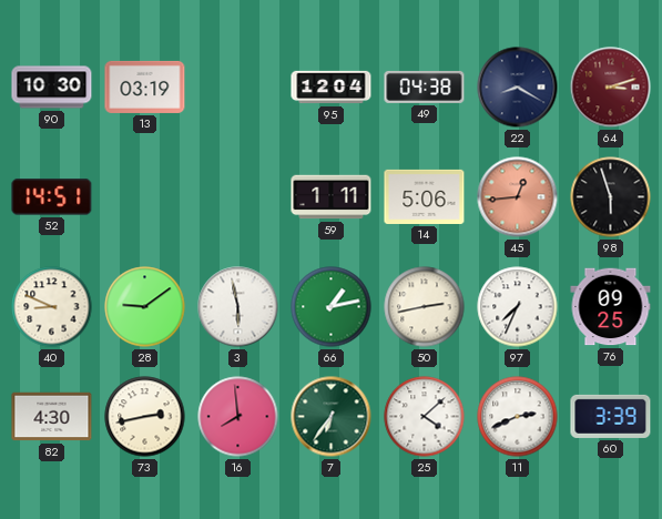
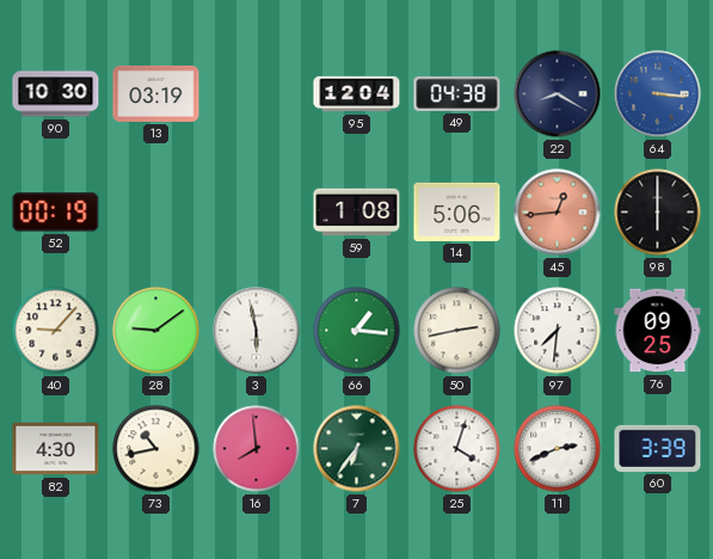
64: 3:12 -> 3:16 (658, 94)
64 dial: burgundy -> blue (658, 94)
52: 14:51 -> 00:19 (56, 213)
59: 1:11 -> 1:08 (357, 213)
98: 5:57 -> 6:00 (658, 213)
40: 8:49 -> 9:07 (56, 331)
66: 1:13 -> 1:16 (357, 331)
97: 7:34 -> 7:31 (558, 331)
73: 2:43 -> 10:43 (156, 449)
25: 4:08 -> 4:03 (457, 449)
